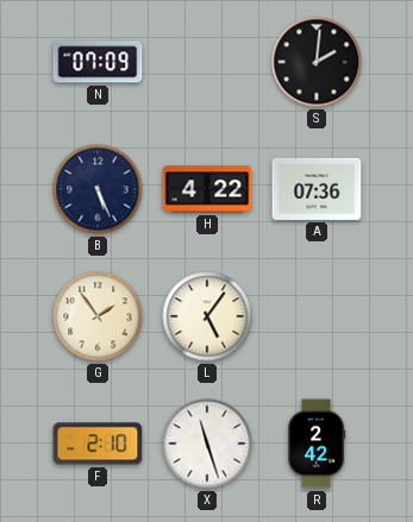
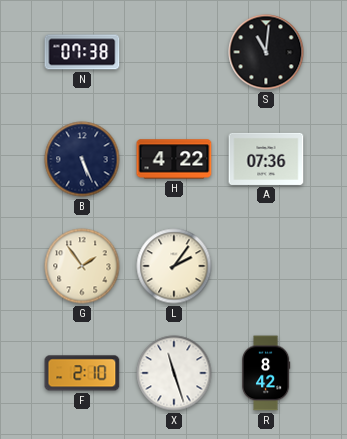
N: 07:09 -> 07:38 (82, 52)
S: 2:01 -> 11:01 (266, 52)
L: 5:06 -> 2:06 (174, 266)
R: 2:42 -> 8:42 (266, 373)
